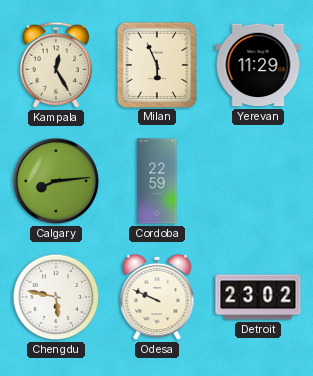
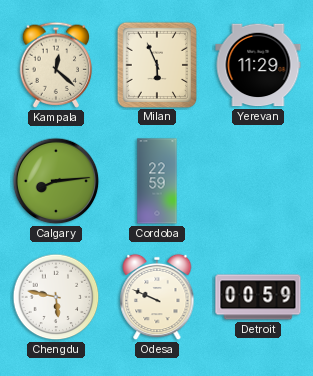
Kampala: 12:25 -> 12:22 (56, 65)
Detroit: 23:02 -> 00:59 (258, 297)
